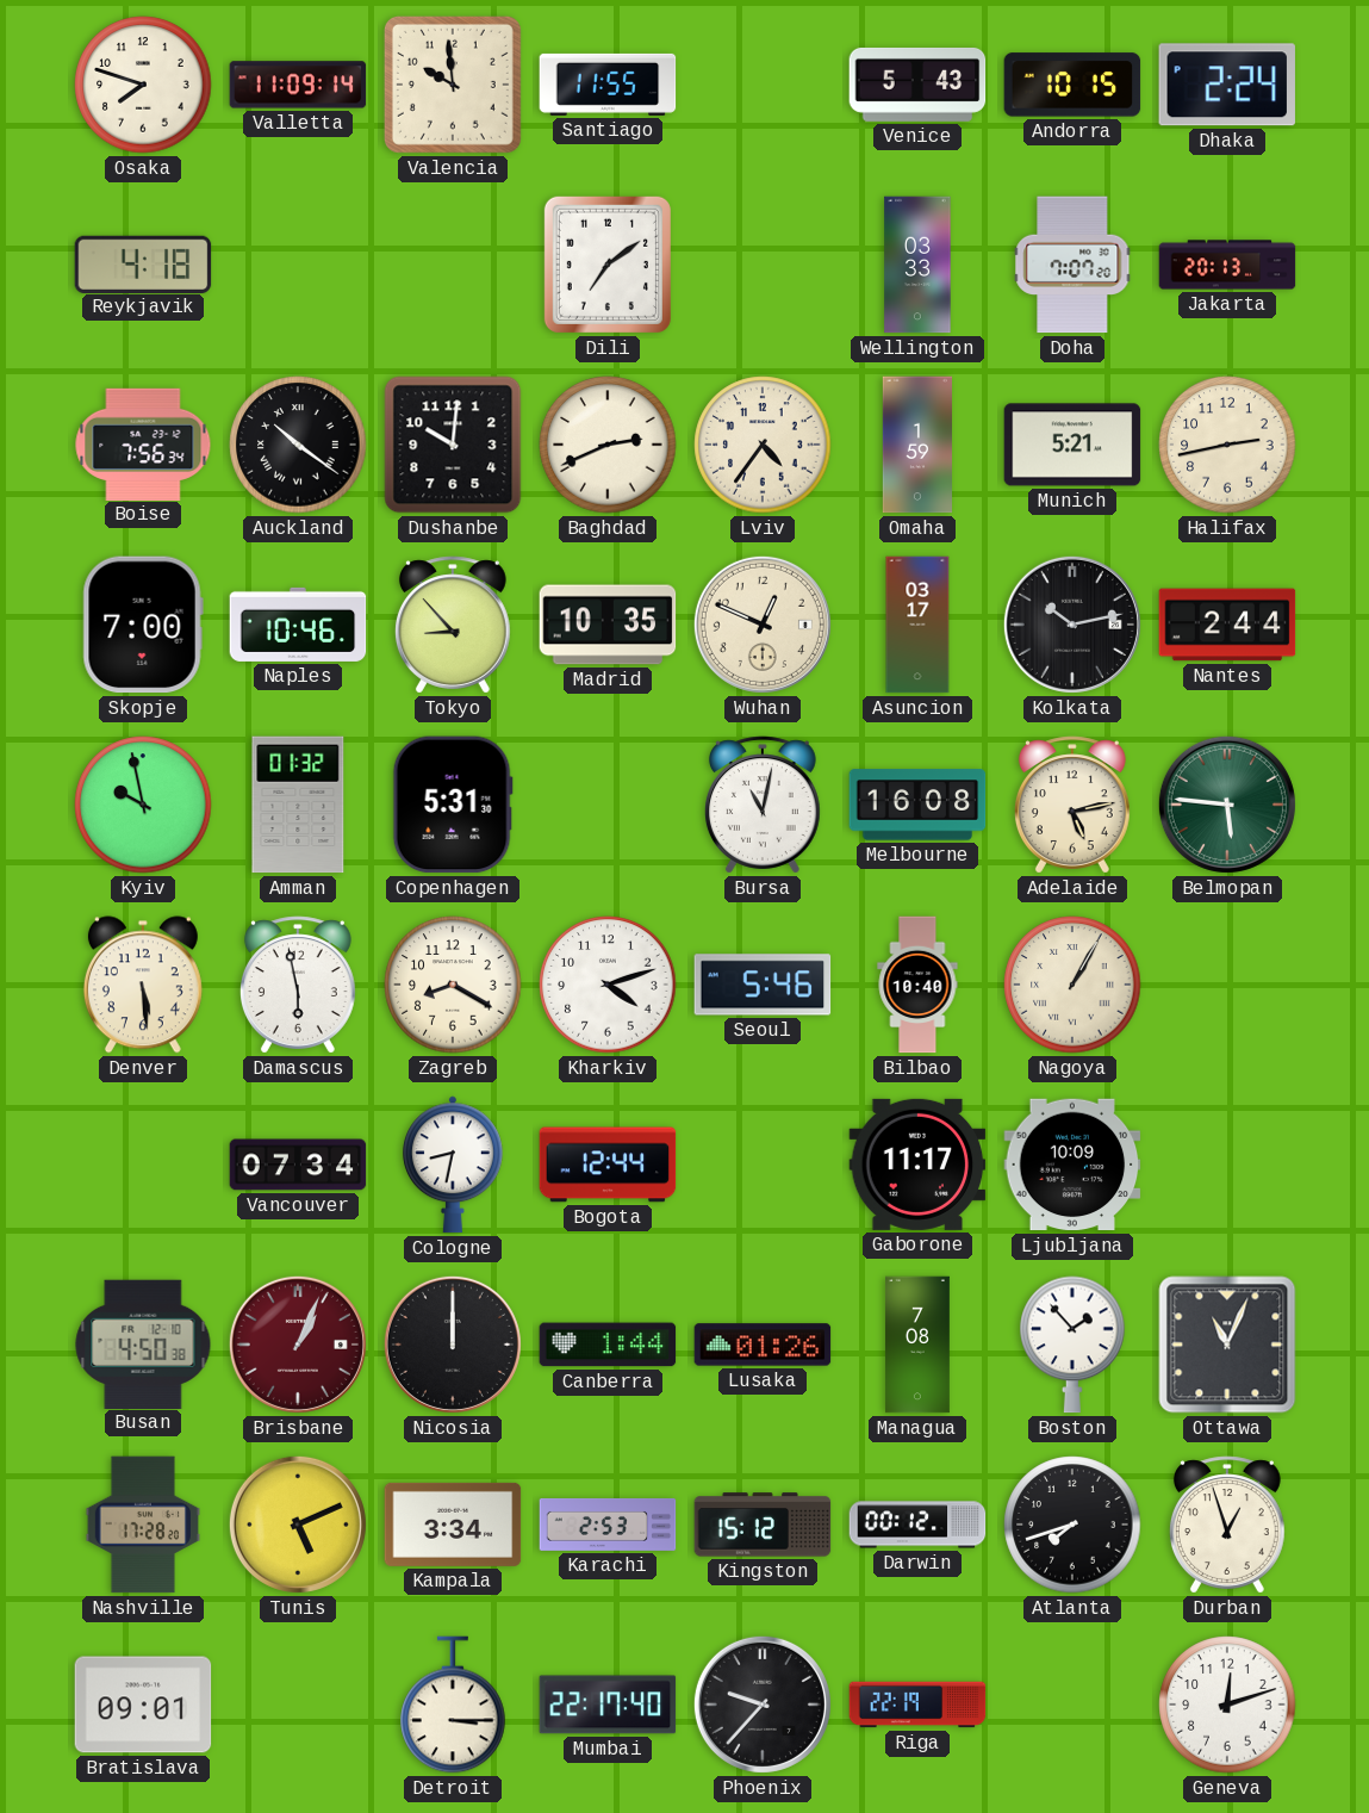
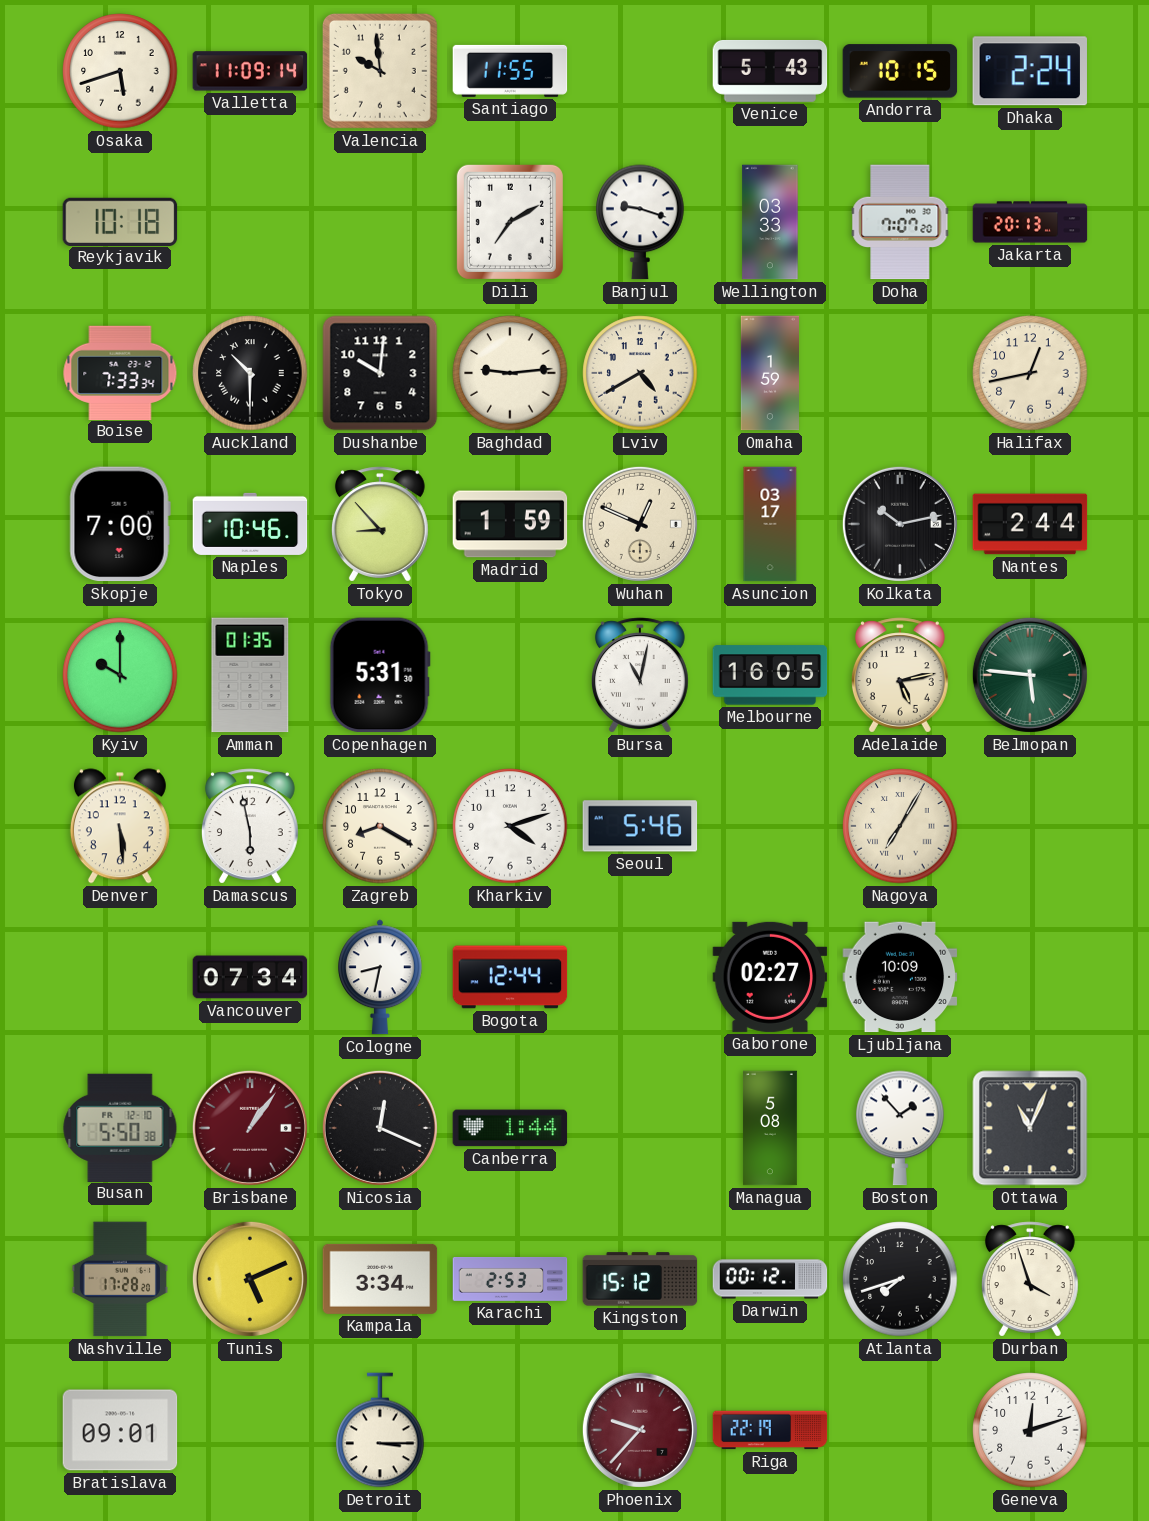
Osaka: 7:48 -> 5:42 (120, 71)
Reykjavik: 4:18 -> 10:18 (120, 221)
Dili: 7:09 -> 7:10 (510, 222)
Banjul: none -> 9:18 (640, 222)
Boise: 7:56 -> 7:33 (120, 372)
Auckland: 10:21 -> 10:30 (250, 373)
Baghdad: 2:41 -> 9:14 (510, 373)
Lviv: 4:36 -> 4:40 (640, 373)
Munich: 5:21 -> none (1072, 445)
Halifax: 2:43 -> 12:43 (1030, 373)
Madrid: 10:35 -> 1:59 (510, 524)
Kyiv: 9:58 -> 10:00 (120, 675)
Amman: 01:32 -> 01:35 (250, 675)
Melbourne: 16:08 -> 16:05 (770, 675)
Bilbao: 10:40 -> none (917, 985)
Nagoya: 1:05 -> 7:05 (900, 826)
Gaborone: 11:17 -> 02:27 (770, 977)
Busan: 4:50 -> 5:50 (120, 1127)
Brisbane: 1:04 -> 1:06 (250, 1128)
Nicosia: 12:00 -> 12:19 (380, 1128)
Lusaka: 01:26 -> none (763, 1345)
Managua: 7:08 -> 5:08 (770, 1128)
Durban: 12:57 -> 3:57 (1030, 1279)
Mumbai: 22:17 -> none (608, 1705)
Phoenix dial: black -> burgundy (640, 1430)
